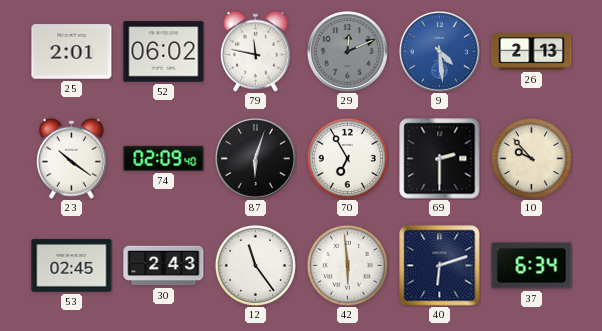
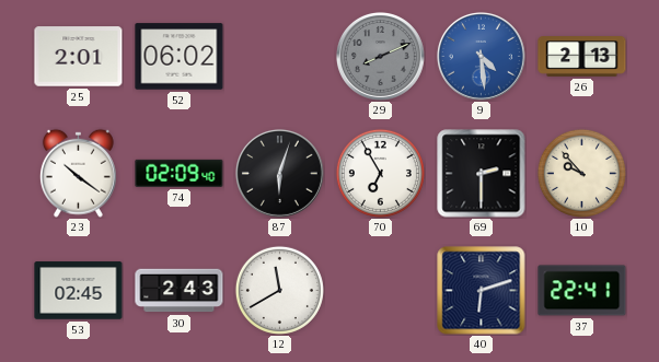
79: 11:47 -> none (255, 51)
29: 12:11 -> 8:11 (380, 56)
12: 11:24 -> 11:40 (279, 290)
42: 5:59 -> none (347, 265)
37: 6:34 -> 22:41 (582, 291)
